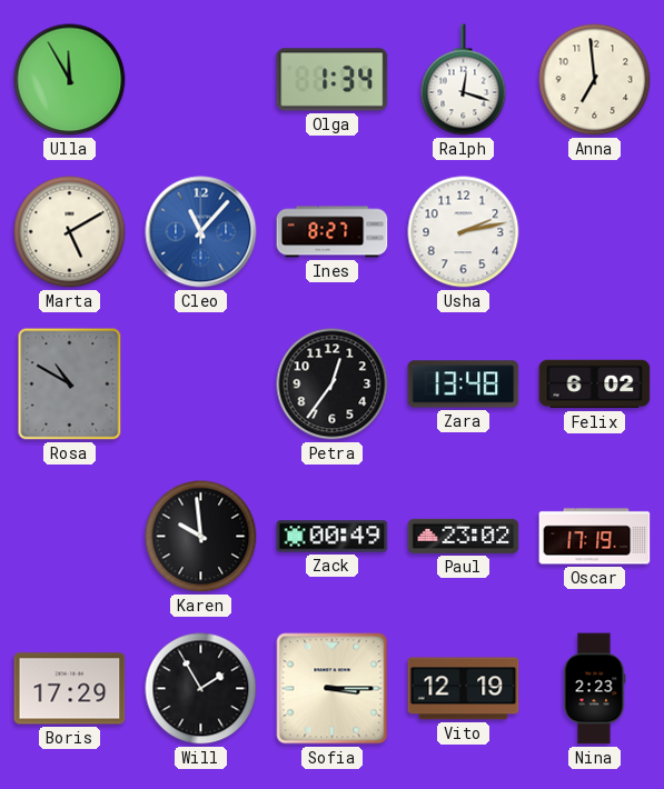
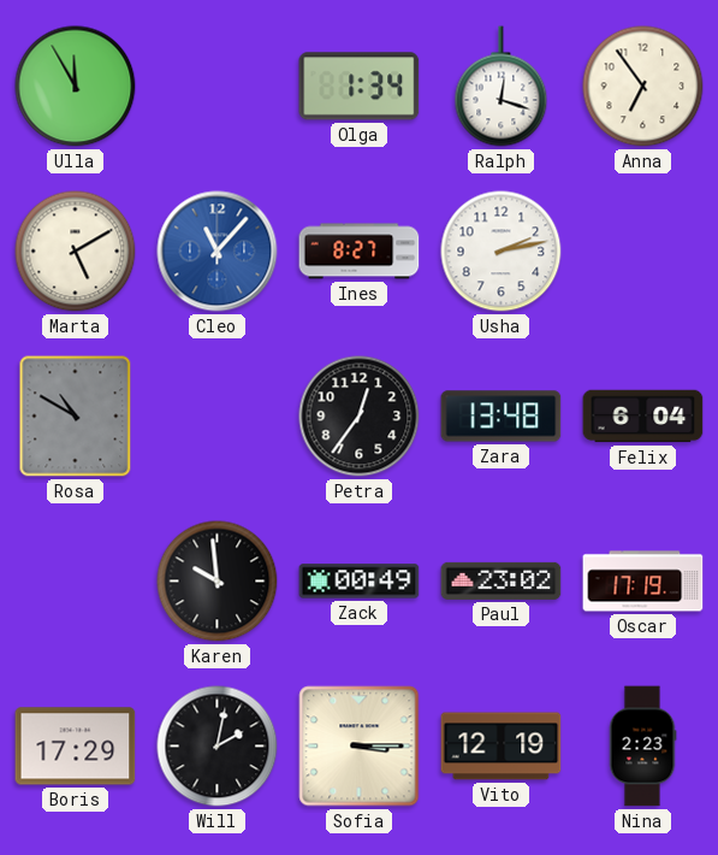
Anna: 6:59 -> 6:54 (643, 87)
Felix: 6:02 -> 6:04 (643, 417)
Will: 1:55 -> 2:02 (218, 747)
